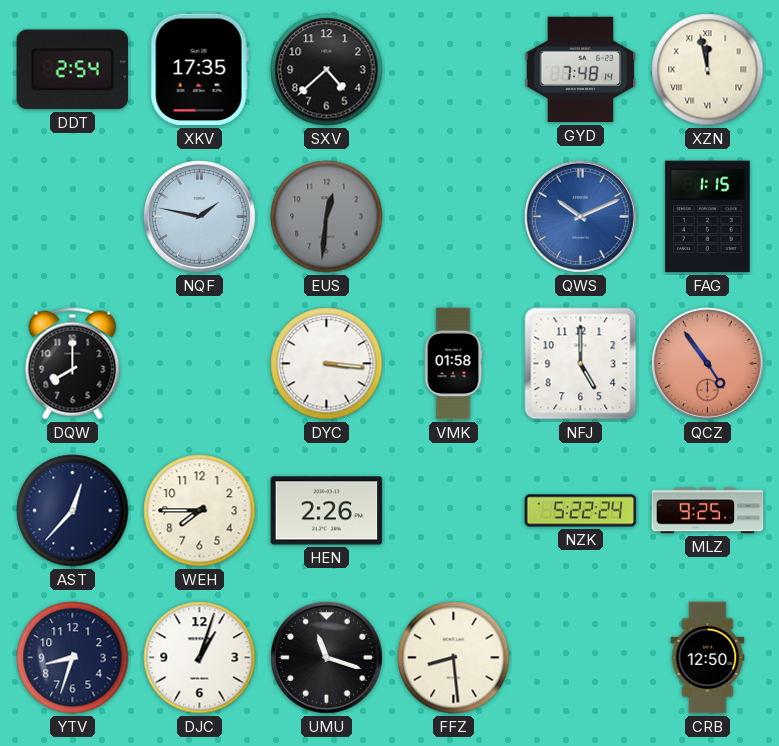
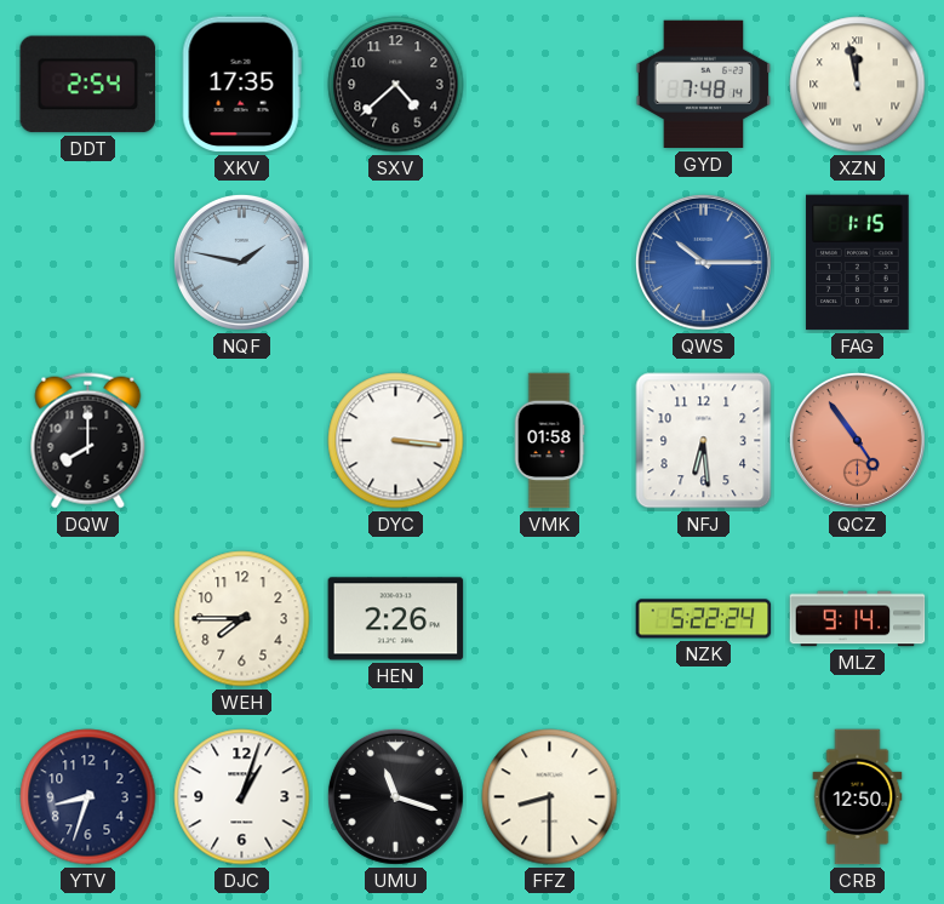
EUS: 12:31 -> none (327, 217)
QWS: 10:11 -> 10:15 (703, 262)
NFJ: 5:00 -> 6:29 (704, 441)
AST: 12:37 -> none (73, 511)
MLZ: 9:25 -> 9:14 (858, 619)
FFZ: 8:29 -> 8:30 (550, 797)
